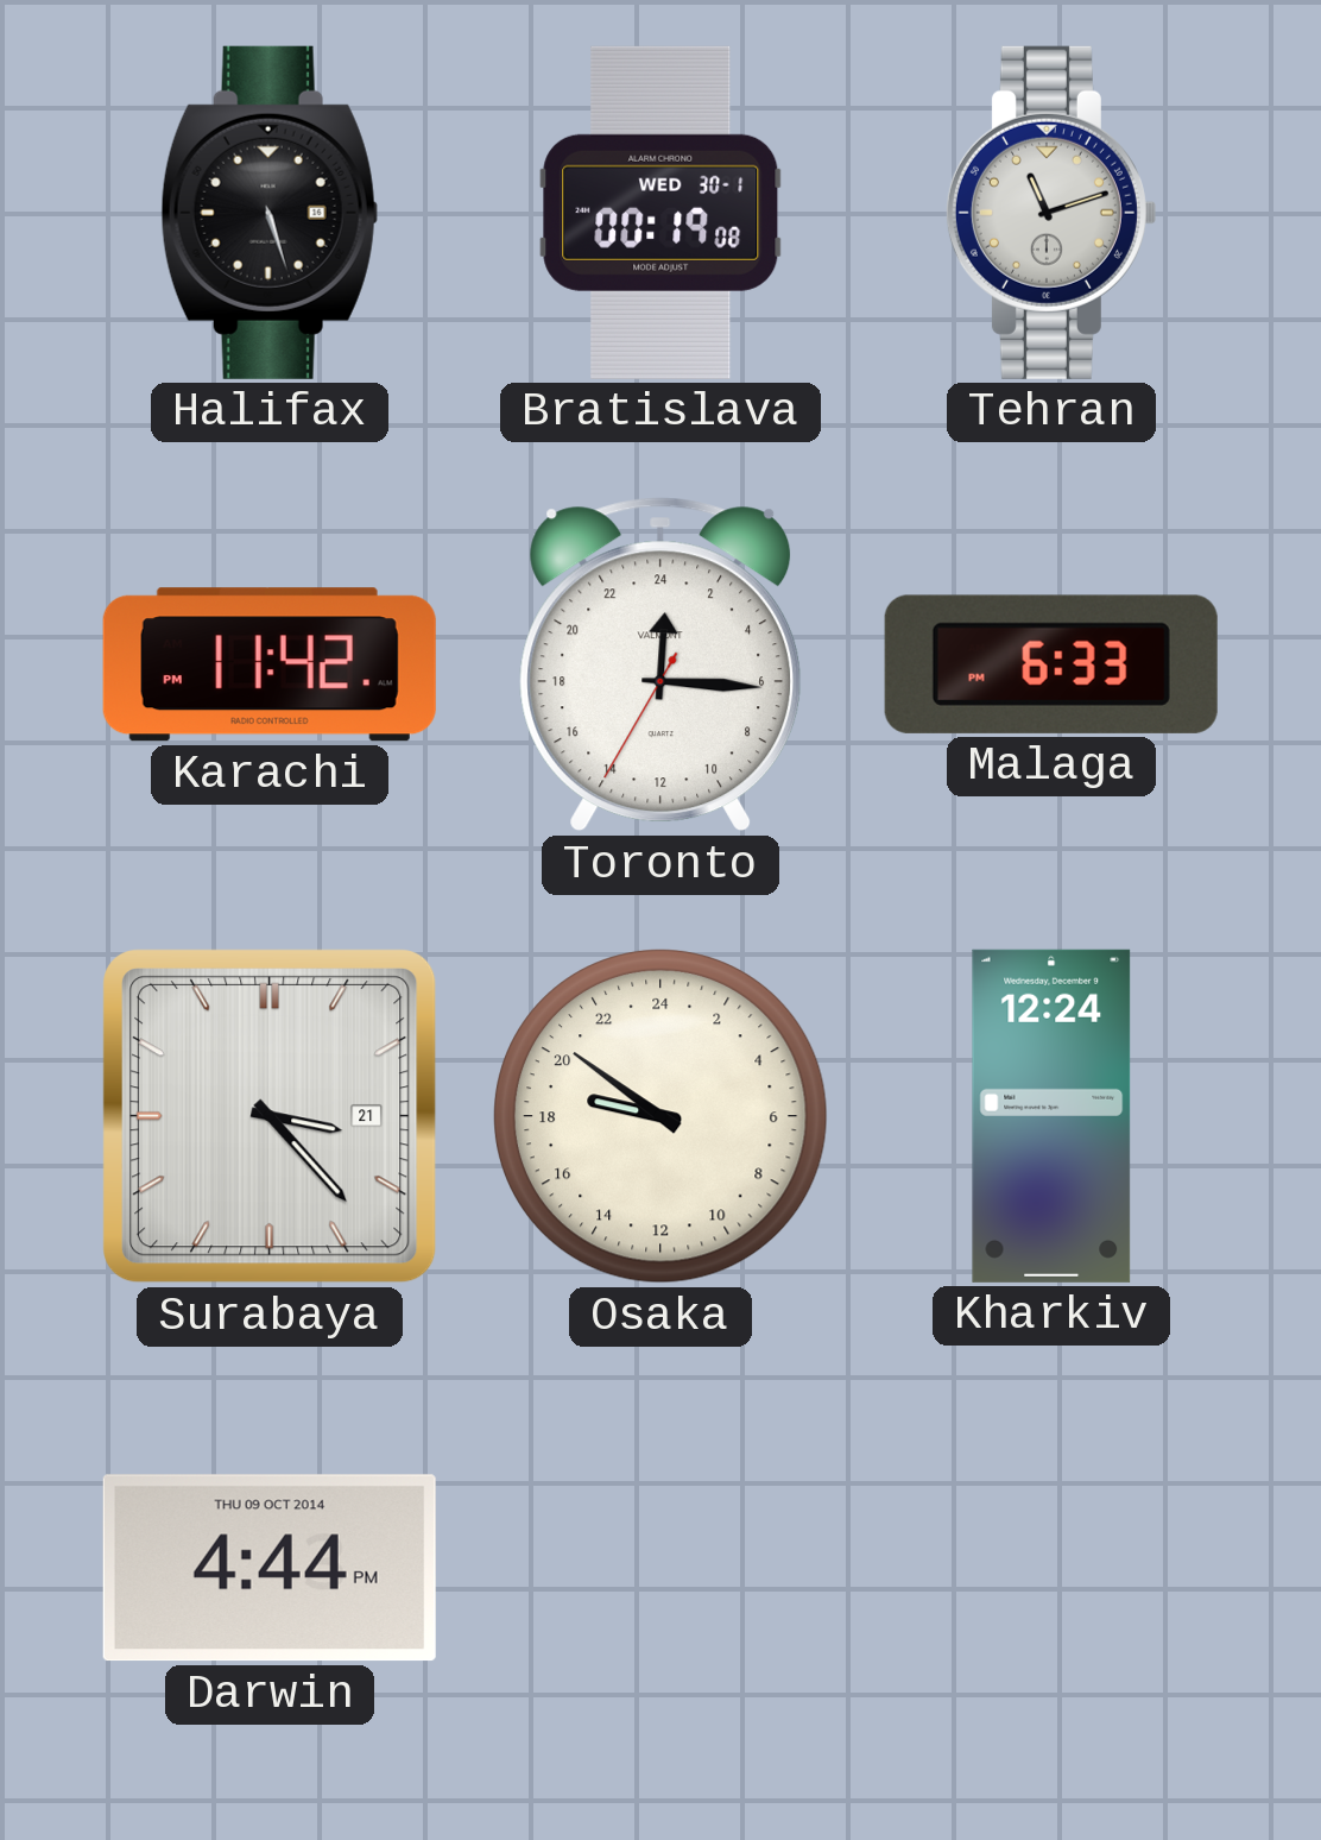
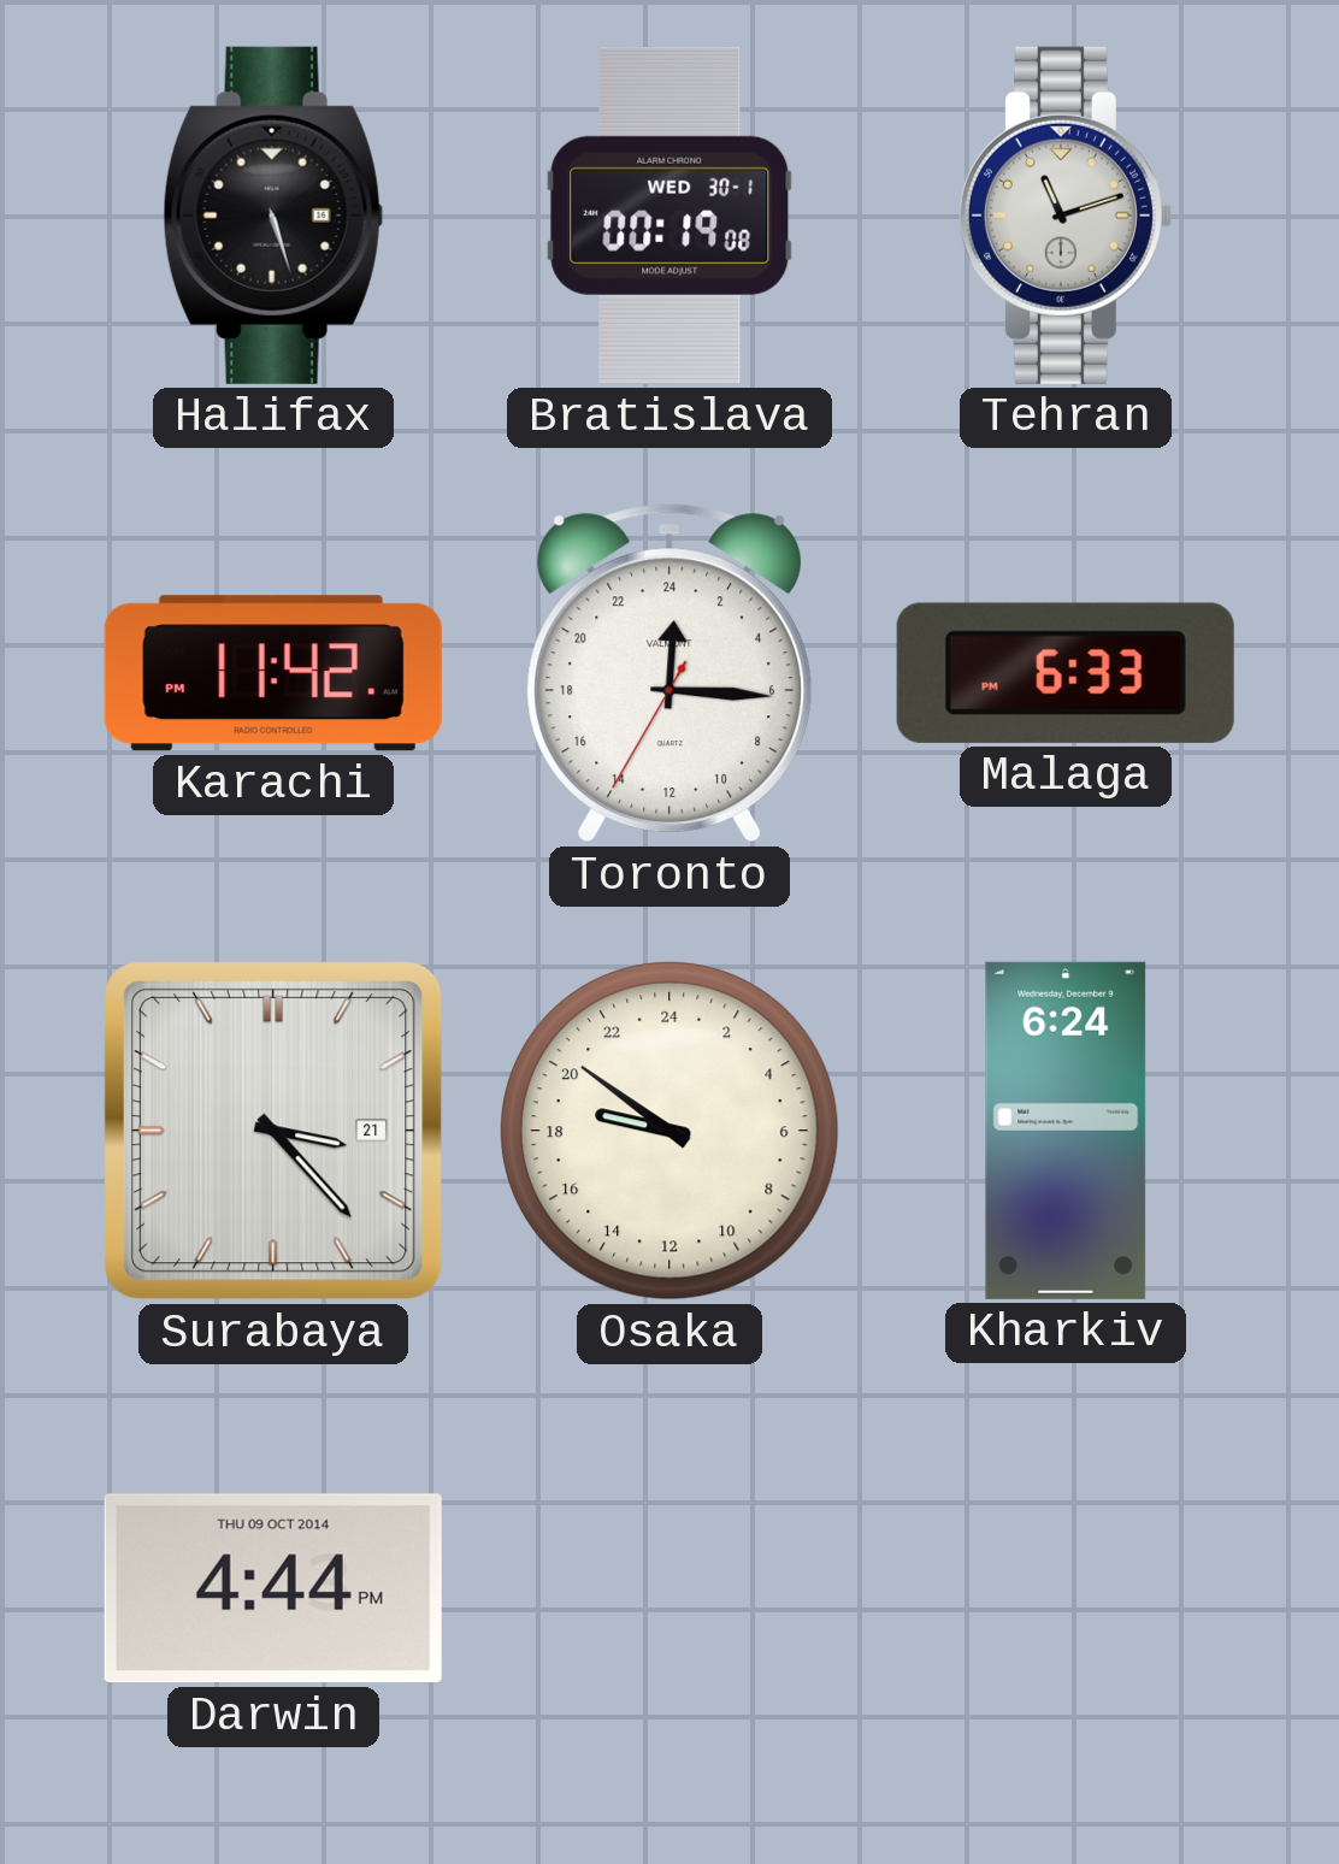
Kharkiv: 12:24 -> 6:24 (1066, 1131)
